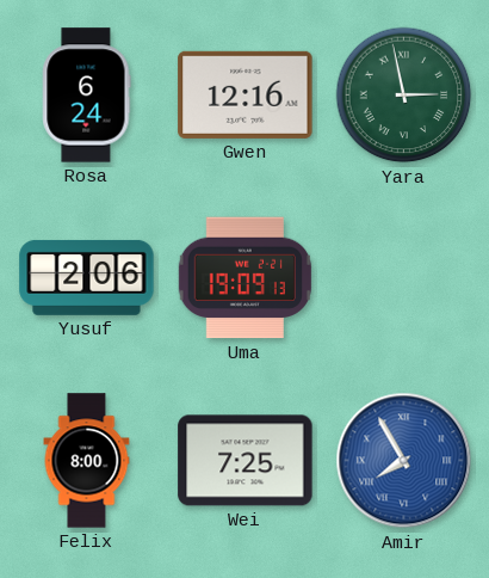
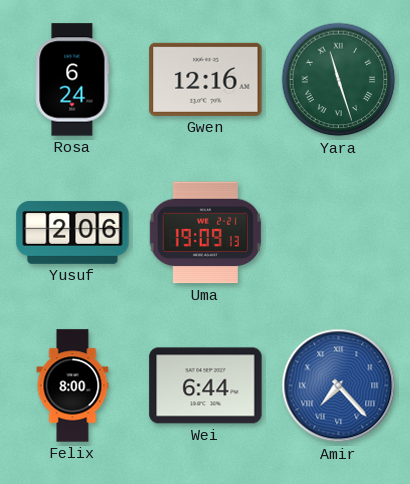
Yara: 2:58 -> 11:27 (339, 80)
Wei: 7:25 -> 6:44 (206, 386)
Amir: 7:55 -> 7:23 (339, 386)
